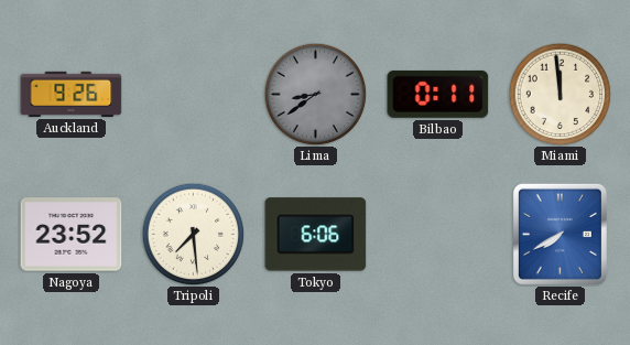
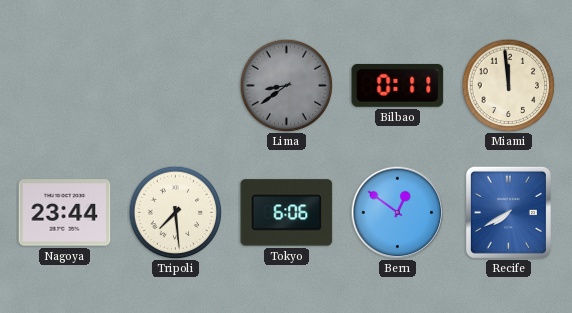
Auckland: 9:26 -> none (72, 94)
Nagoya: 23:52 -> 23:44 (65, 213)
Bern: none -> 12:51 (397, 212)
